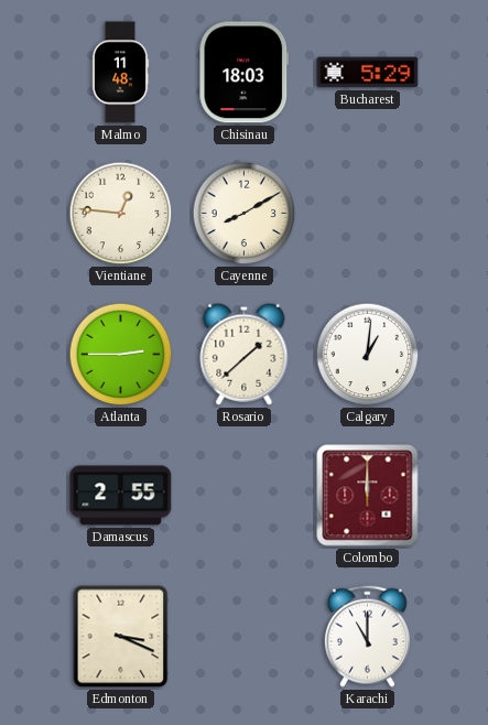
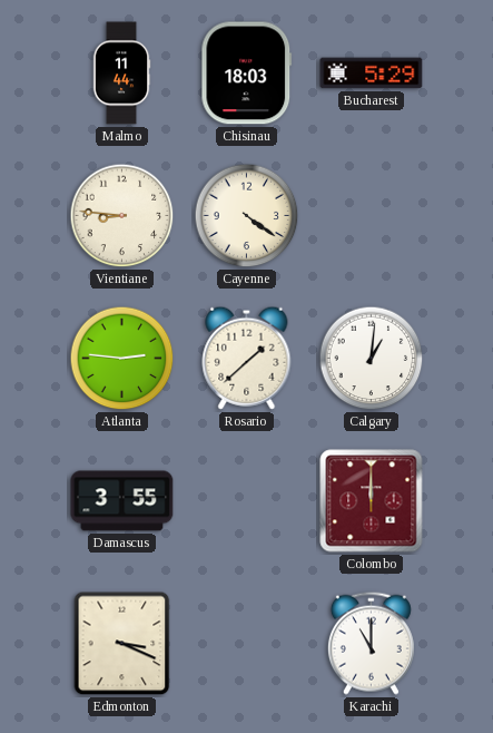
Malmo: 11:48 -> 11:44 (121, 74)
Vientiane: 12:46 -> 8:46 (122, 216)
Cayenne: 8:10 -> 4:21 (247, 216)
Atlanta: 2:45 -> 2:46 (122, 359)
Damascus: 2:55 -> 3:55 (122, 501)
